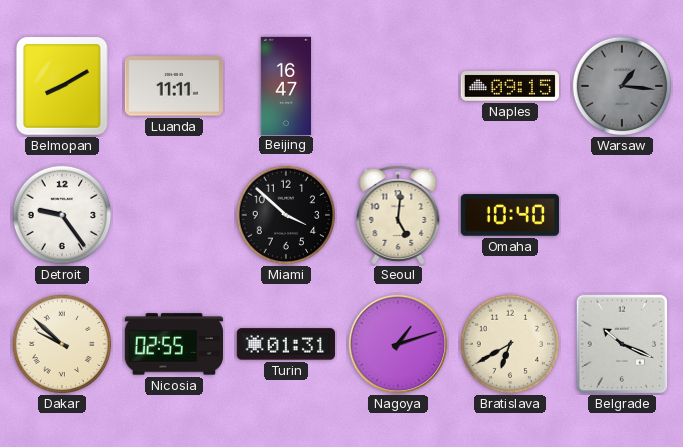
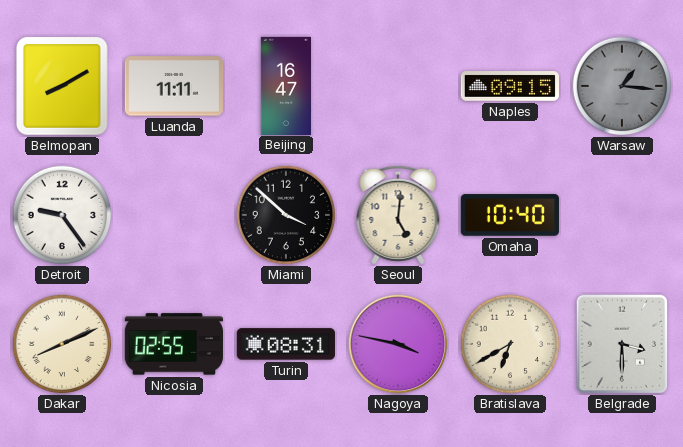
Dakar: 9:52 -> 8:11 (62, 344)
Turin: 01:31 -> 08:31 (286, 344)
Nagoya: 1:12 -> 3:47 (398, 344)
Belgrade: 10:19 -> 3:30 (622, 344)
